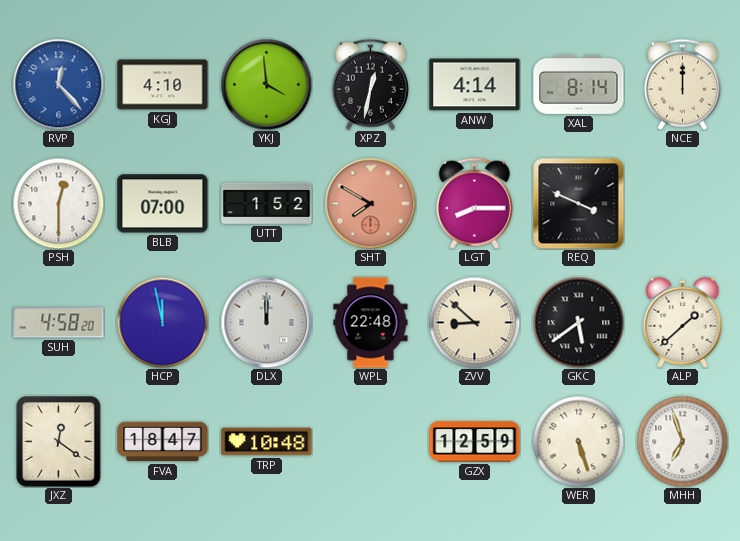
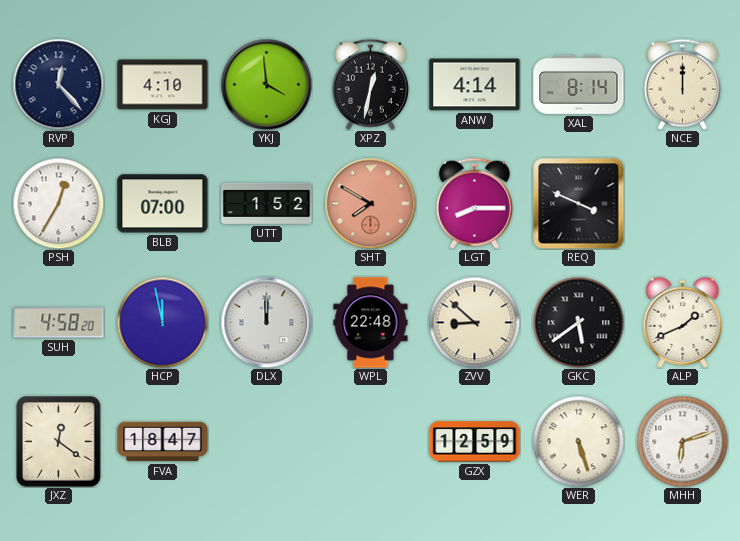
RVP dial: blue -> navy (58, 84)
PSH: 12:30 -> 12:35 (58, 203)
ALP: 1:38 -> 1:41 (683, 322)
TRP: 10:48 -> none (267, 442)
MHH: 6:57 -> 6:12 (682, 441)
